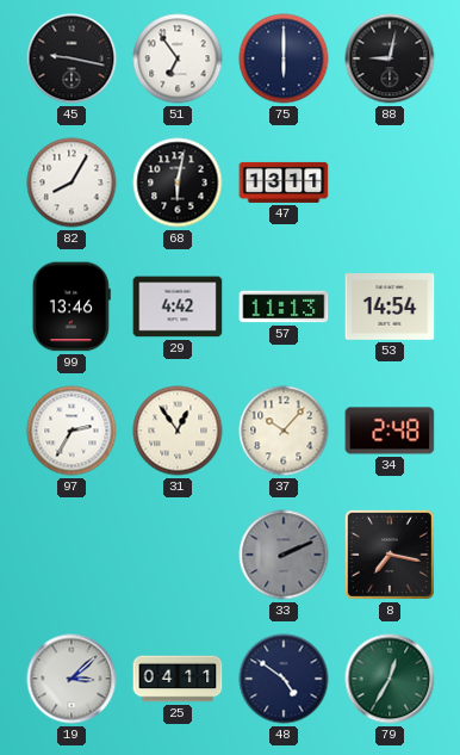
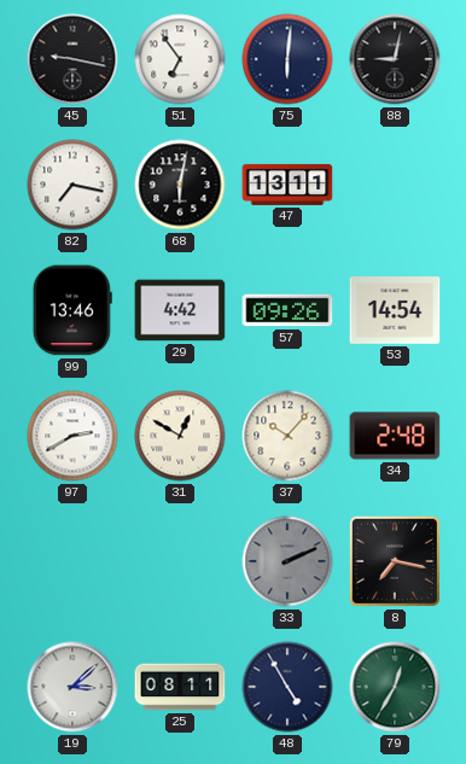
75: 6:00 -> 6:01 (287, 59)
82: 8:05 -> 7:17 (72, 185)
57: 11:13 -> 09:26 (287, 310)
97: 2:35 -> 2:40 (72, 436)
31: 12:54 -> 12:50 (180, 436)
25: 04:11 -> 08:11 (180, 687)
48: 4:51 -> 4:55 (287, 687)
